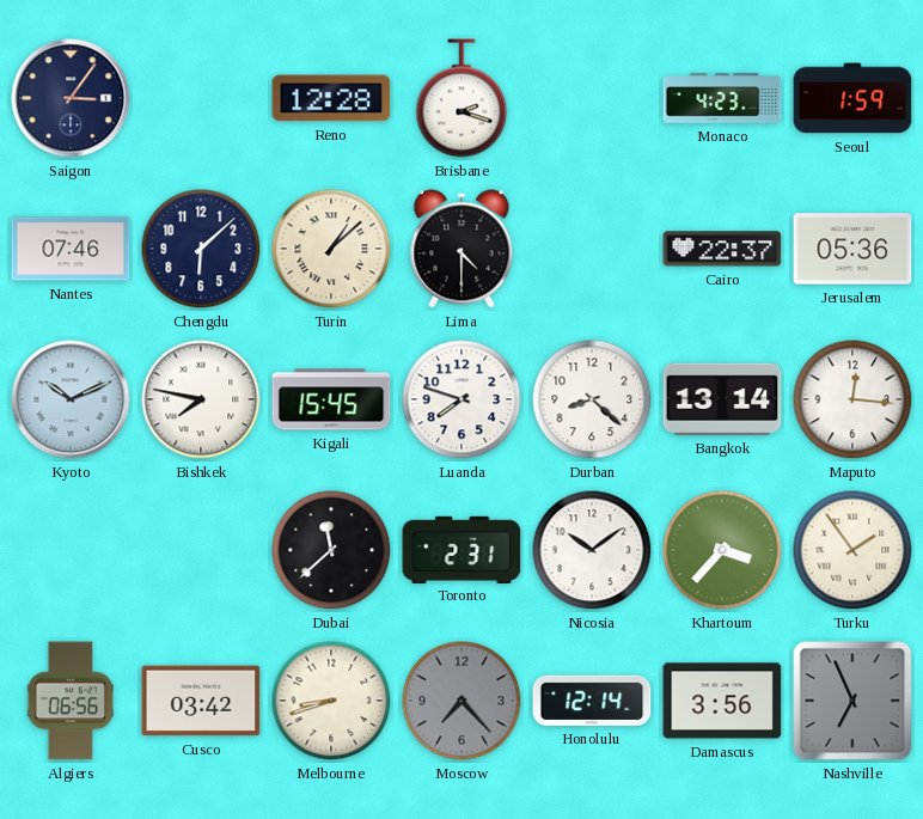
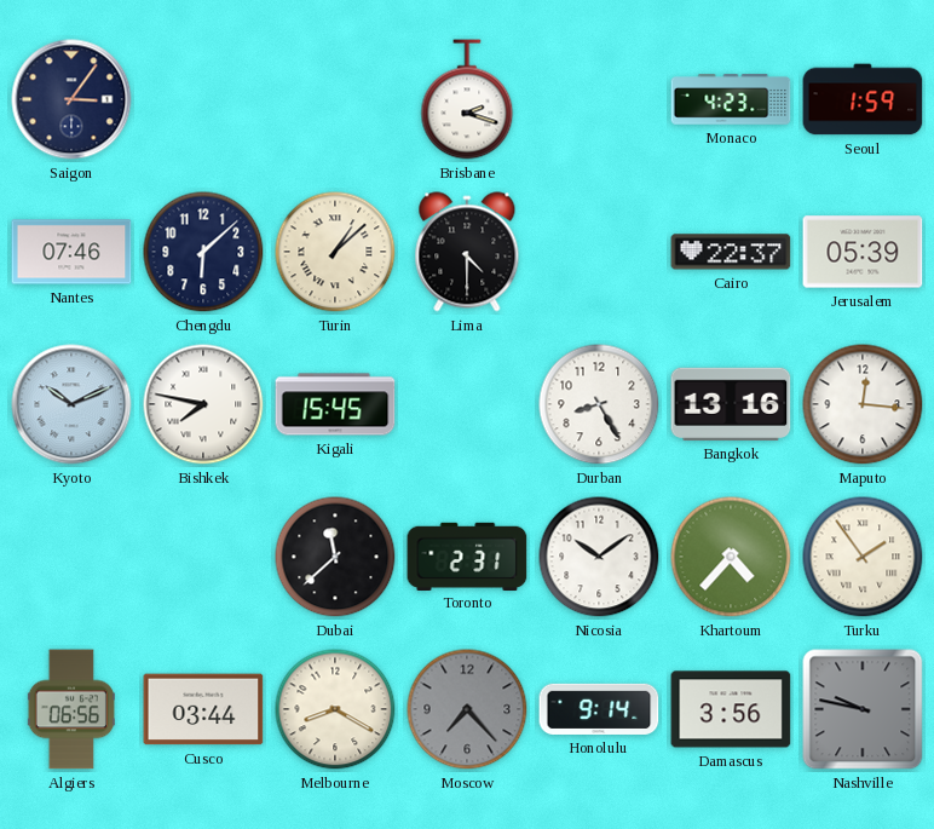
Reno: 12:28 -> none (331, 98)
Jerusalem: 05:36 -> 05:39 (863, 252)
Luanda: 7:48 -> none (461, 399)
Durban: 8:22 -> 8:25 (599, 404)
Bangkok: 13:14 -> 13:16 (731, 404)
Khartoum: 3:37 -> 4:37 (731, 557)
Cusco: 03:42 -> 03:44 (203, 709)
Melbourne: 8:42 -> 8:20 (335, 709)
Honolulu: 12:14 -> 9:14 (599, 709)
Nashville: 6:56 -> 9:47 (863, 709)
